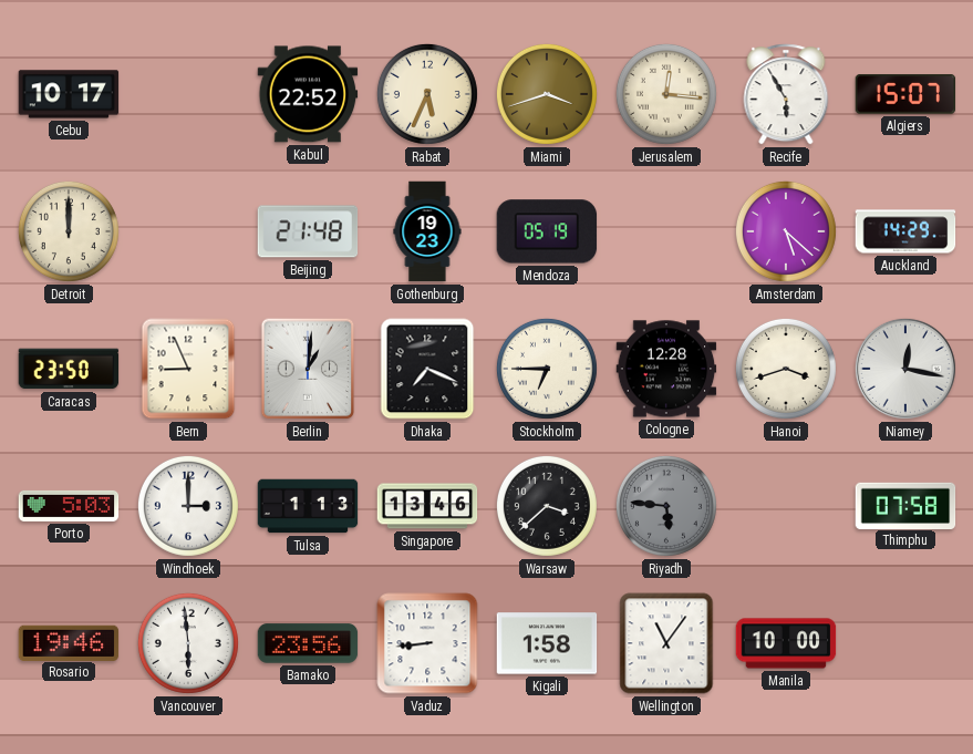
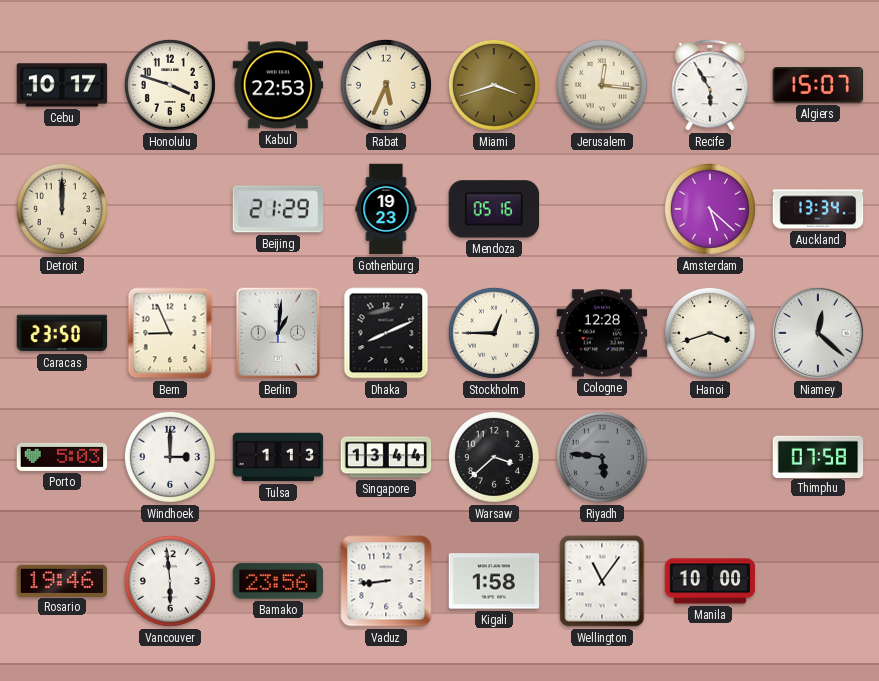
Honolulu: none -> 3:48 (170, 85)
Kabul: 22:52 -> 22:53 (278, 85)
Beijing: 21:48 -> 21:29 (278, 209)
Mendoza: 05:19 -> 05:16 (494, 209)
Auckland: 14:29 -> 13:34 (818, 209)
Dhaka: 7:19 -> 8:11 (386, 333)
Stockholm: 6:45 -> 12:45 (494, 333)
Niamey: 12:17 -> 12:22 (818, 333)
Singapore: 13:46 -> 13:44 (386, 457)
